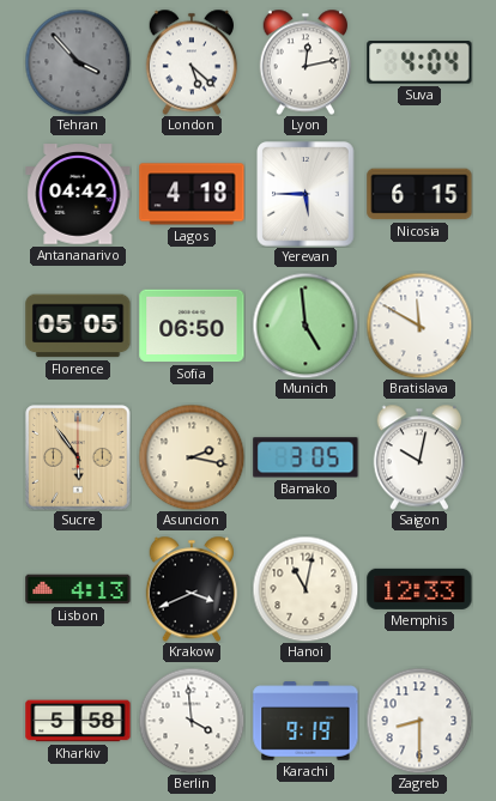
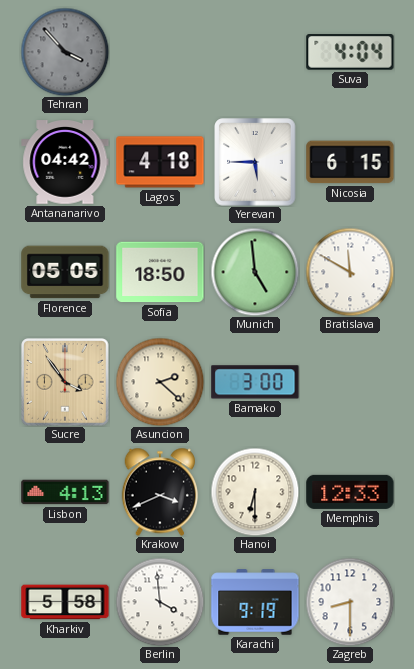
London: 5:22 -> none (192, 62)
Lyon: 12:13 -> none (306, 62)
Sofia: 06:50 -> 18:50 (160, 272)
Sucre: 5:54 -> 3:54 (65, 382)
Asuncion: 2:17 -> 2:22 (160, 382)
Bamako: 3:05 -> 3:00 (255, 382)
Saigon: 10:02 -> none (419, 457)
Hanoi: 11:02 -> 6:30 (255, 492)
